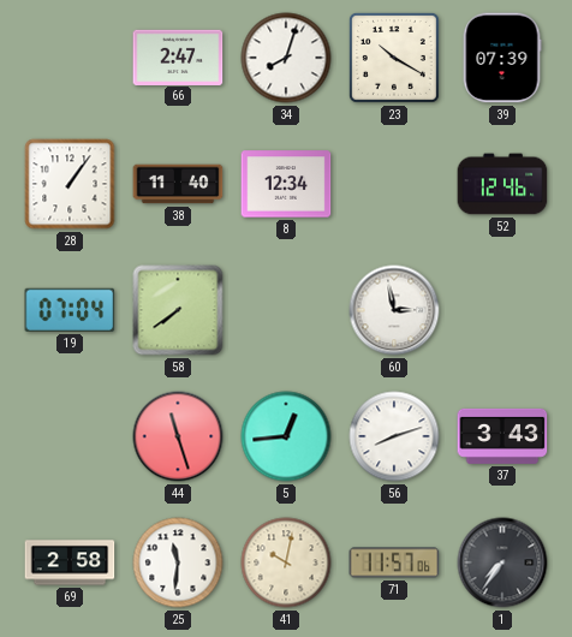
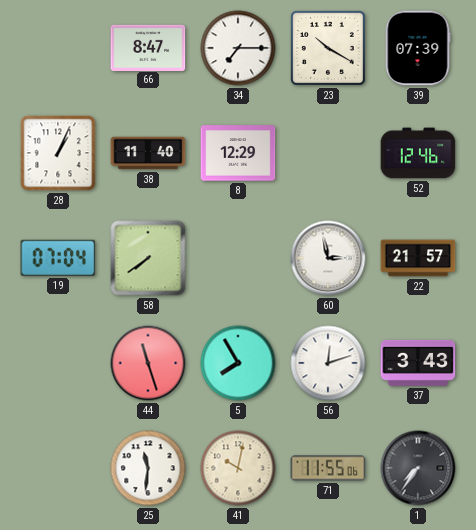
66: 2:47 -> 8:47 (148, 47)
34: 8:03 -> 7:15 (238, 48)
28: 1:06 -> 1:04 (58, 153)
8: 12:34 -> 12:29 (238, 153)
22: none -> 21:57 (418, 258)
5: 12:44 -> 7:55 (238, 363)
56: 8:12 -> 12:12 (328, 363)
69: 2:58 -> none (70, 562)
71: 11:57 -> 11:55 (328, 468)
